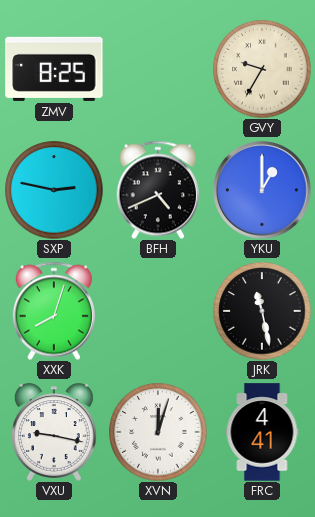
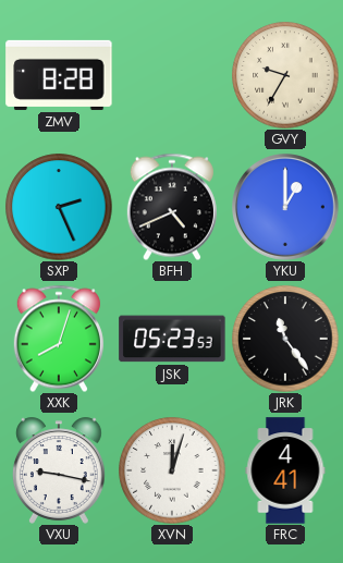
ZMV: 8:25 -> 8:28 (59, 75)
SXP: 2:47 -> 2:26 (59, 207)
JSK: none -> 05:23 (172, 339)
JRK: 11:28 -> 11:24 (285, 339)
